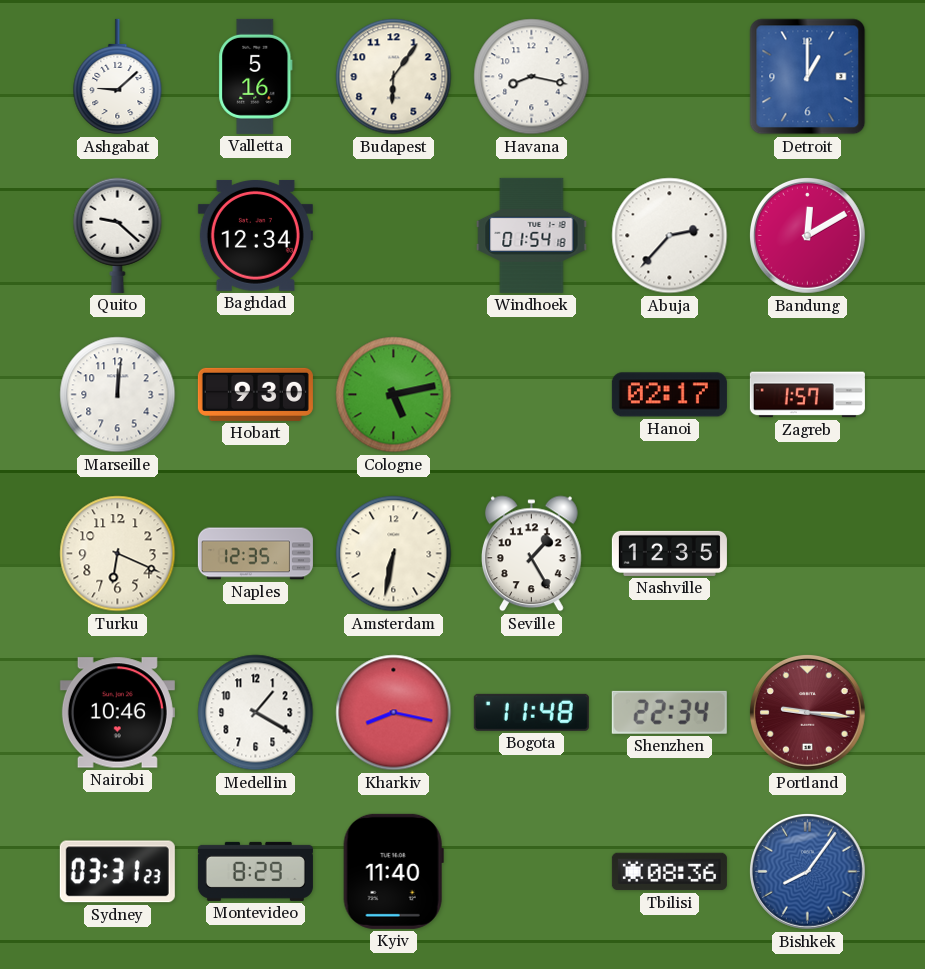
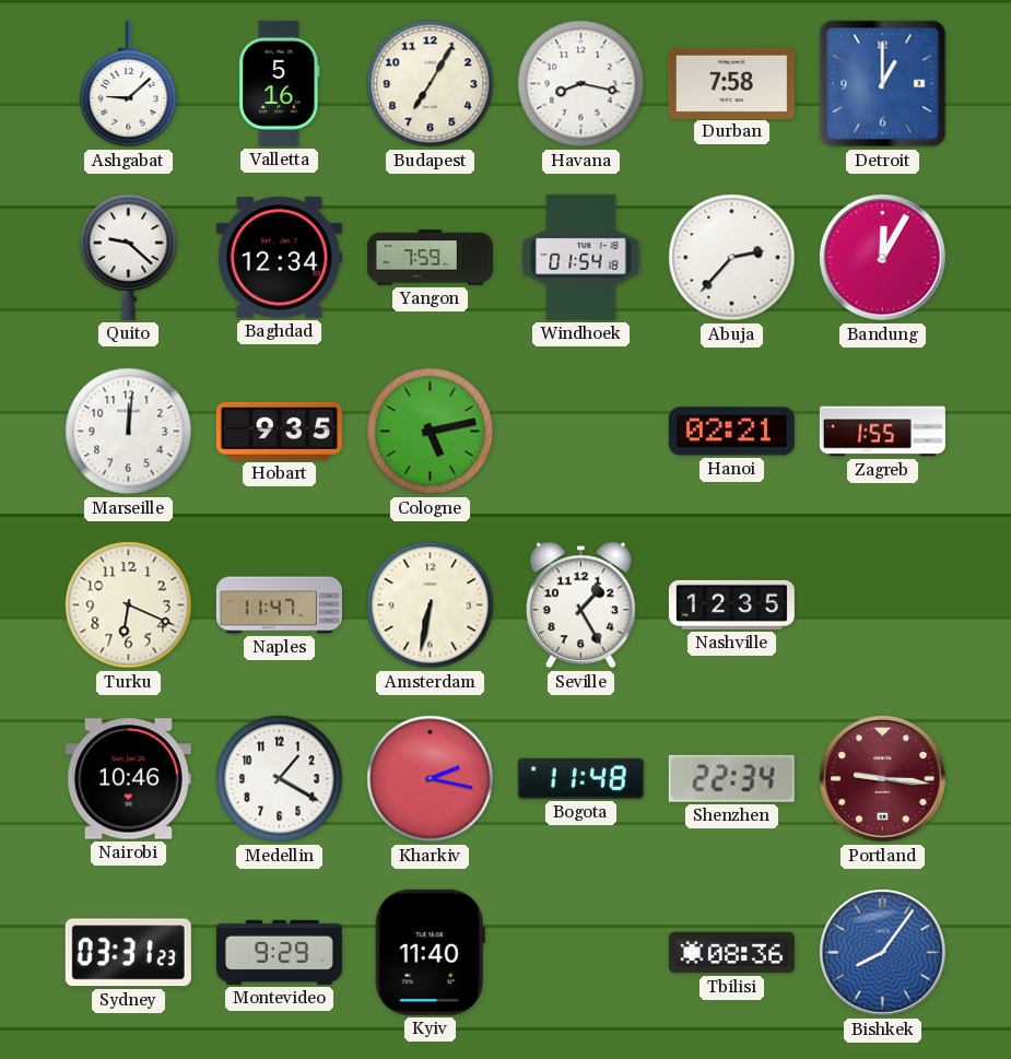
Budapest: 6:06 -> 7:05 (431, 84)
Durban: none -> 7:58 (731, 83)
Yangon: none -> 7:59 (430, 258)
Bandung: 12:10 -> 12:05 (882, 257)
Hobart: 9:30 -> 9:35 (279, 431)
Hanoi: 02:17 -> 02:21 (731, 432)
Zagreb: 1:57 -> 1:55 (882, 432)
Naples: 12:35 -> 11:47 (279, 605)
Kharkiv: 8:17 -> 2:17 (431, 779)
Montevideo: 8:29 -> 9:29 (279, 952)
